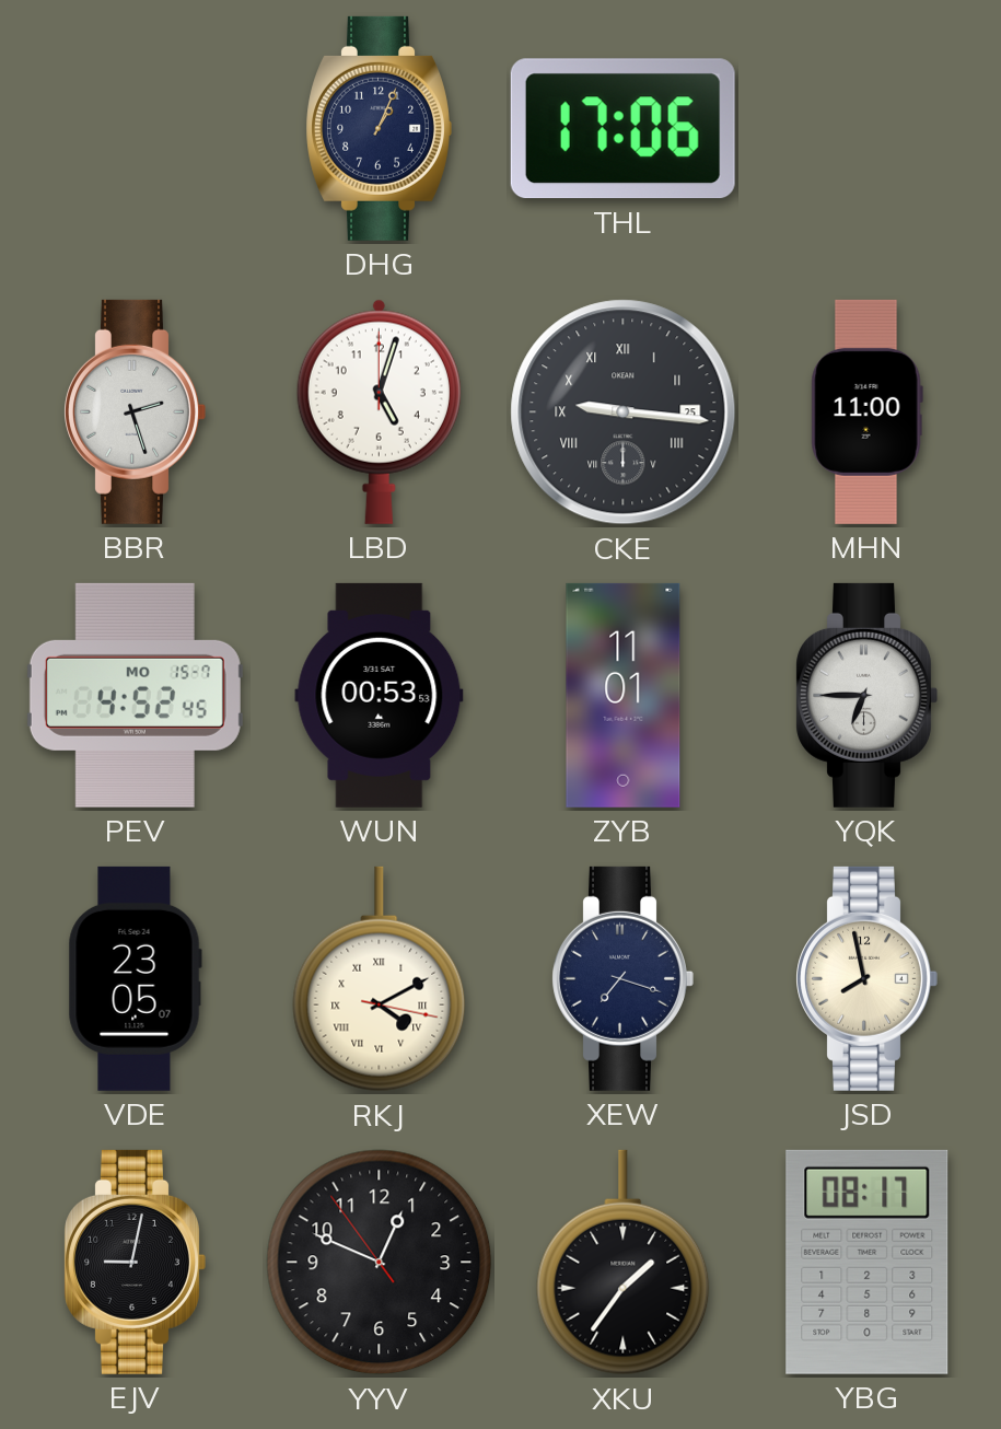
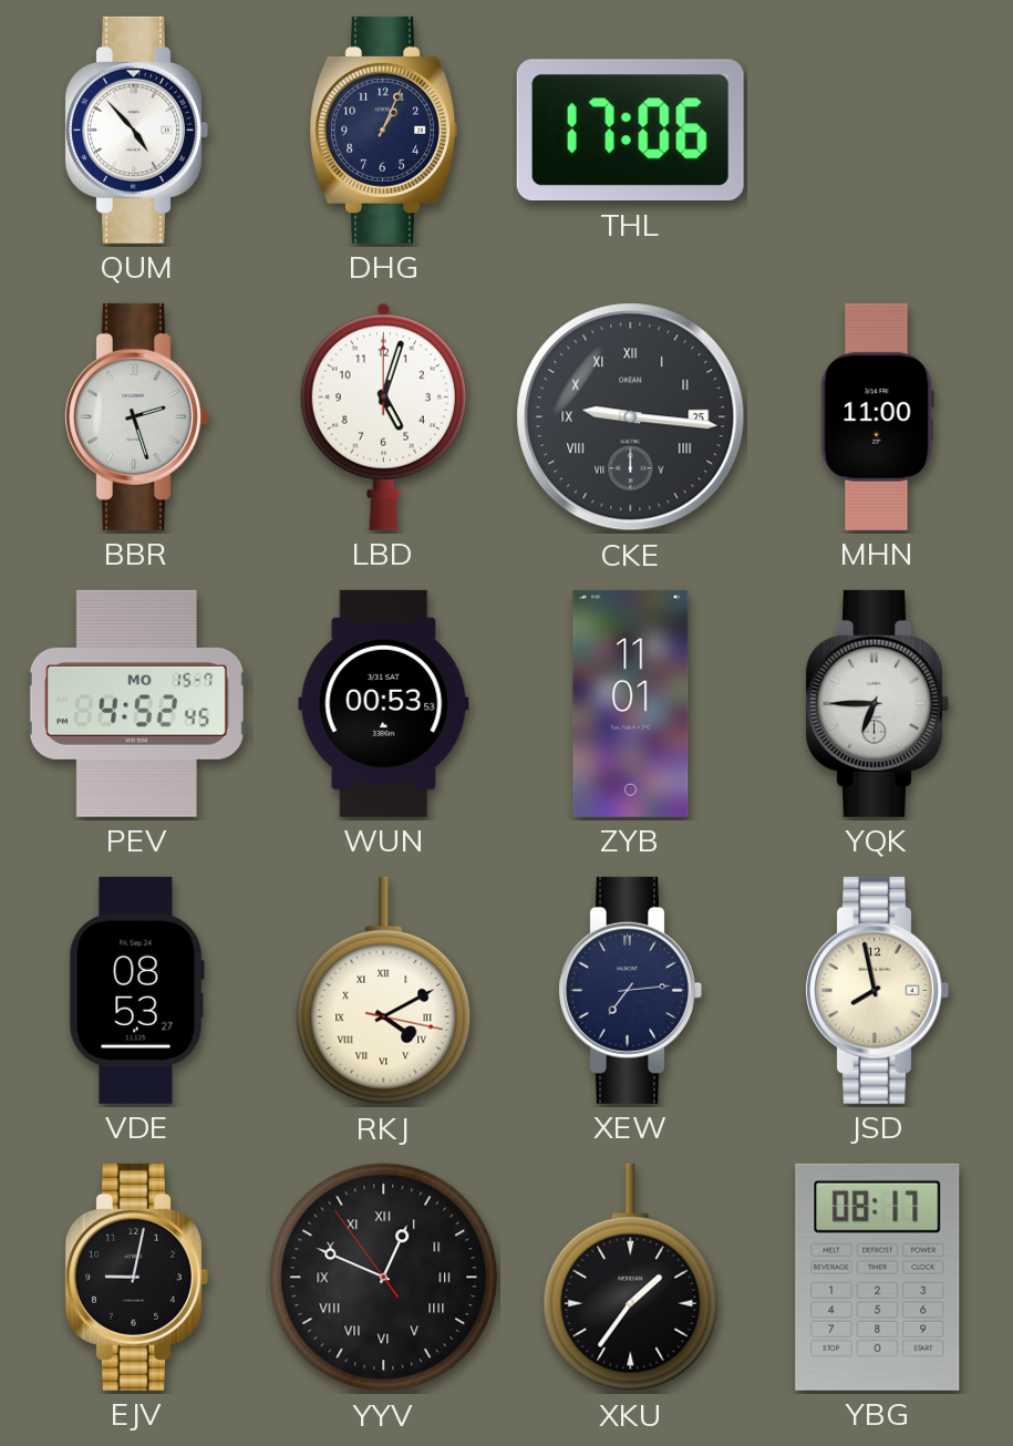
QUM: none -> 4:53 (136, 130)
VDE: 23:05 -> 08:53 (136, 990)
XEW: 7:18 -> 7:14 (630, 990)
YYV numerals: Arabic -> Roman (384, 1278)
